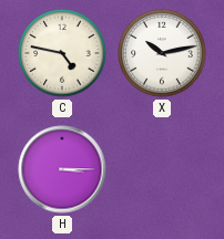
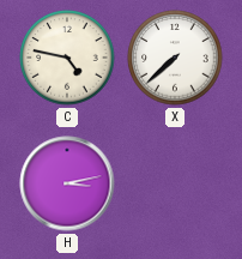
X: 10:13 -> 7:38 (175, 58)
H: 3:15 -> 3:13 (67, 183)
